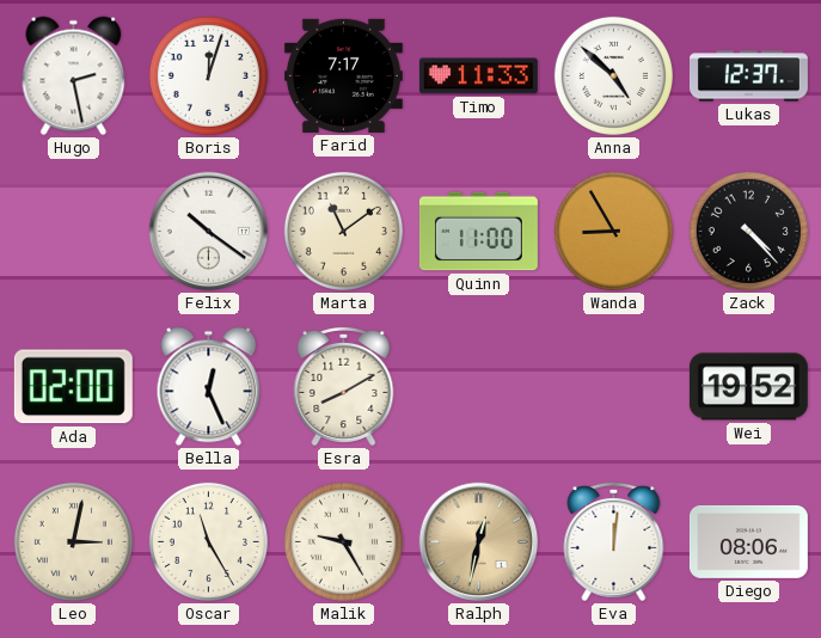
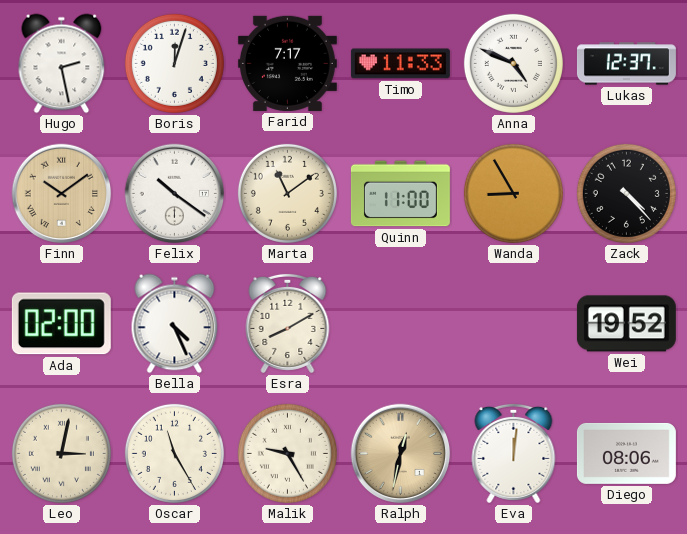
Anna: 4:52 -> 4:49 (513, 63)
Finn: none -> 10:09 (62, 194)
Bella: 12:26 -> 4:26 (175, 324)
